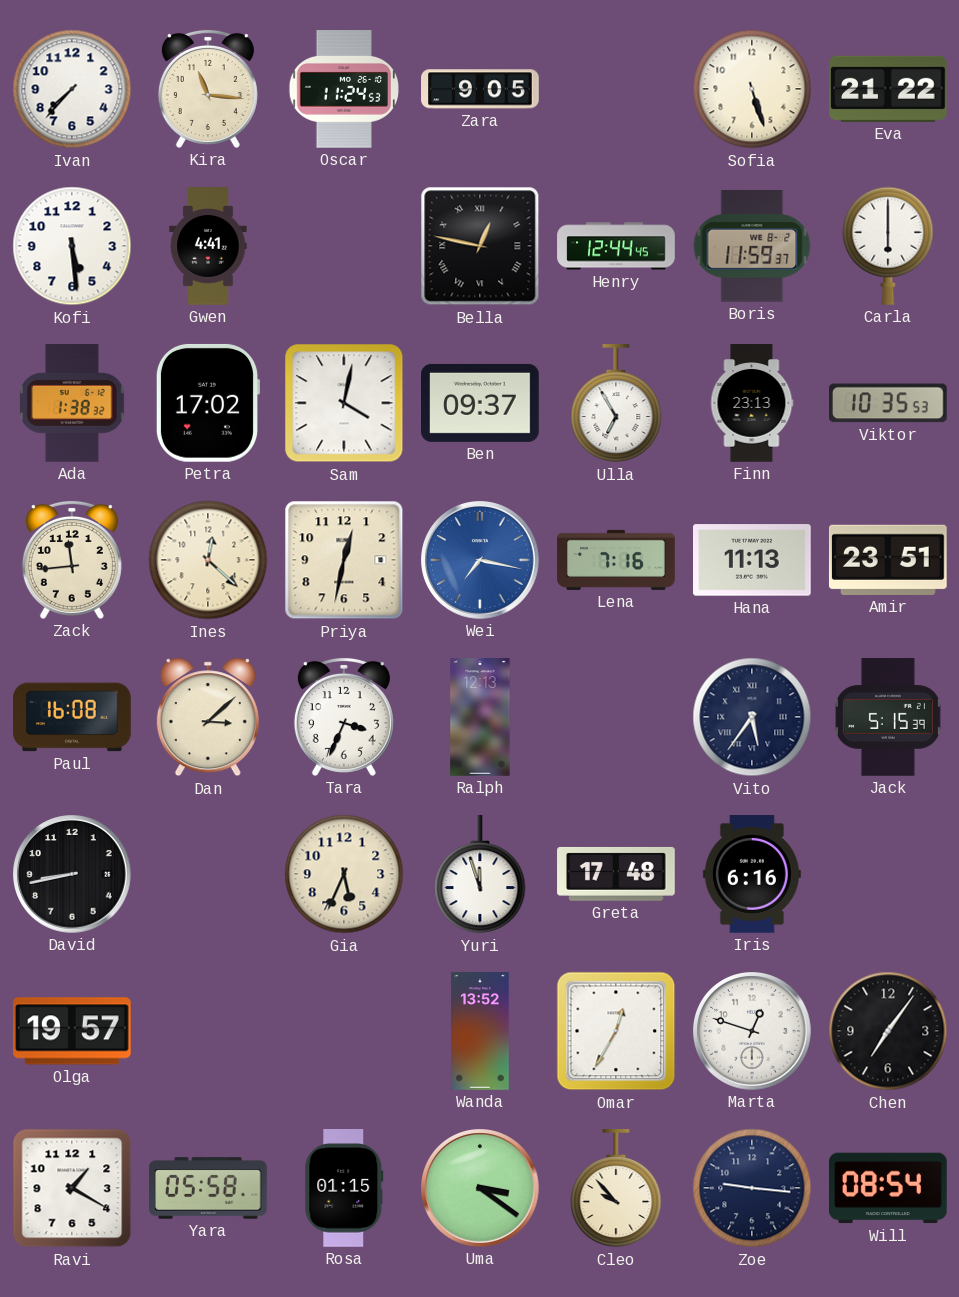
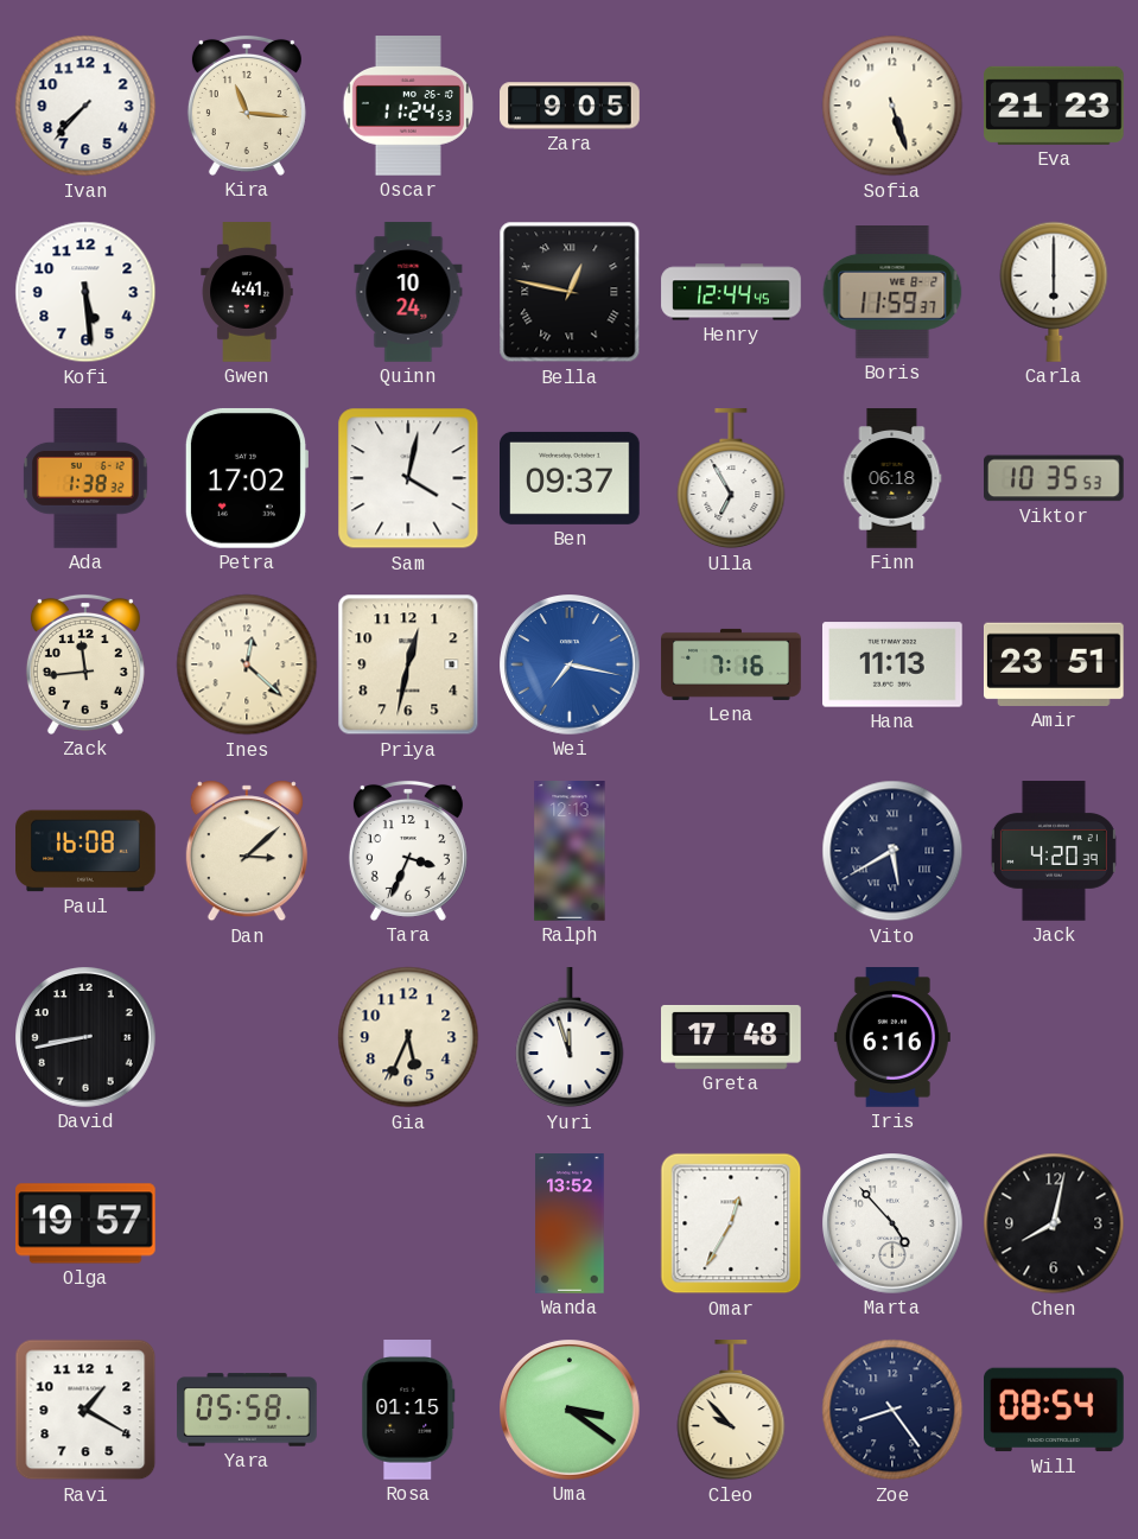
Eva: 21:22 -> 21:23 (1055, 106)
Quinn: none -> 10:24 (408, 292)
Finn: 23:13 -> 06:18 (892, 478)
Vito: 5:36 -> 5:40 (892, 851)
Jack: 5:15 -> 4:20 (1054, 851)
Marta: 12:48 -> 4:53 (894, 1225)
Chen: 7:06 -> 8:02 (1054, 1223)
Zoe: 9:16 -> 8:24 (892, 1410)
